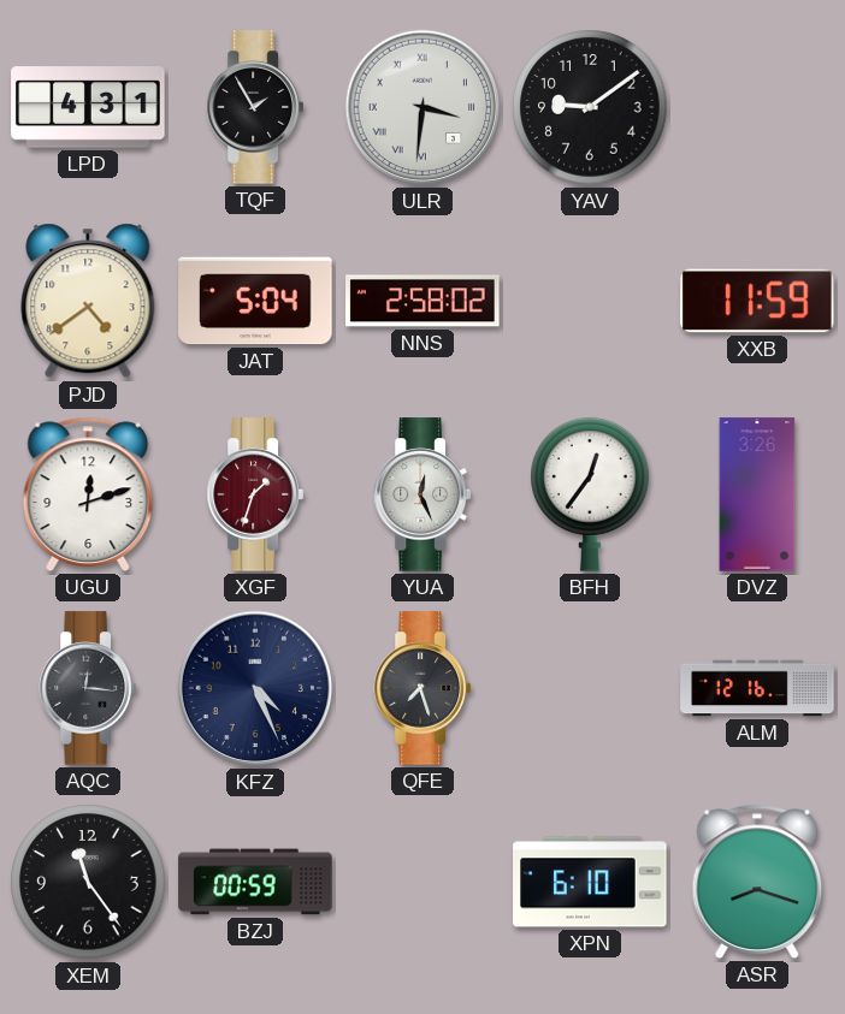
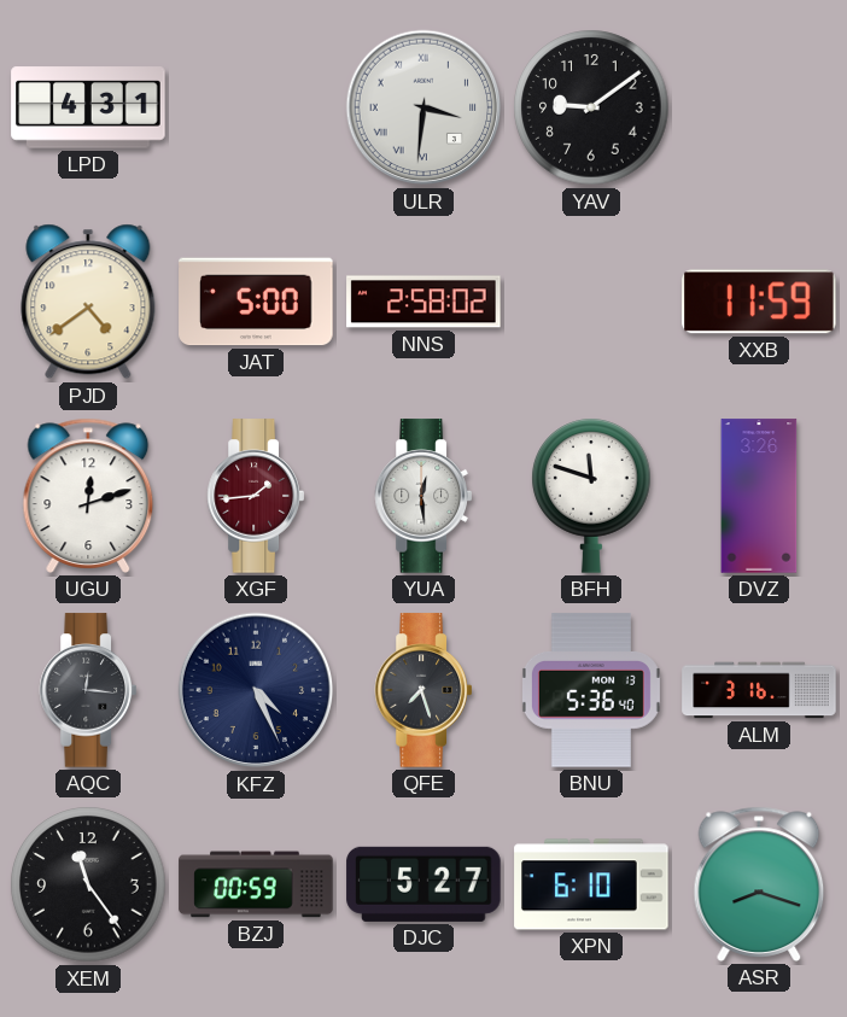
TQF: 1:55 -> none (254, 107)
JAT: 5:04 -> 5:00 (256, 302)
XGF: 1:33 -> 1:44 (255, 496)
YUA: 12:26 -> 12:29 (422, 496)
BFH: 12:36 -> 11:48 (591, 496)
BNU: none -> 5:36 (591, 690)
ALM: 12:16 -> 3:16 (759, 690)
DJC: none -> 5:27 (423, 884)
